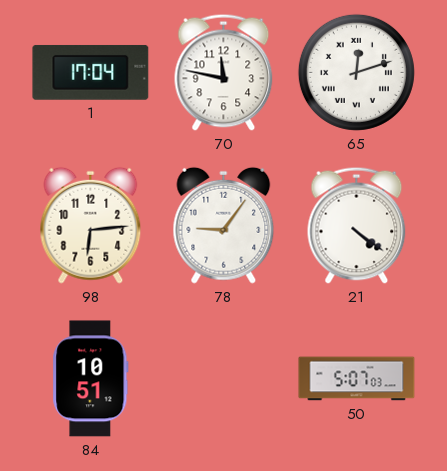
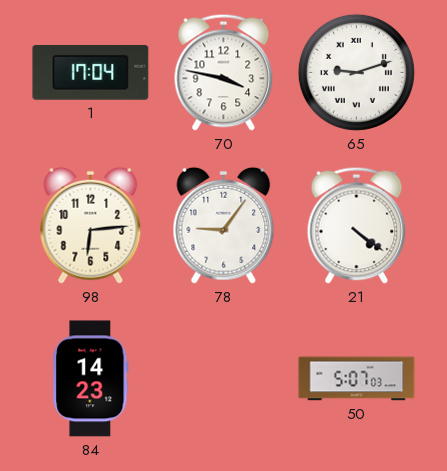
70: 11:47 -> 3:47 (224, 72)
65: 12:12 -> 9:12 (356, 72)
84: 10:51 -> 14:23 (91, 379)
